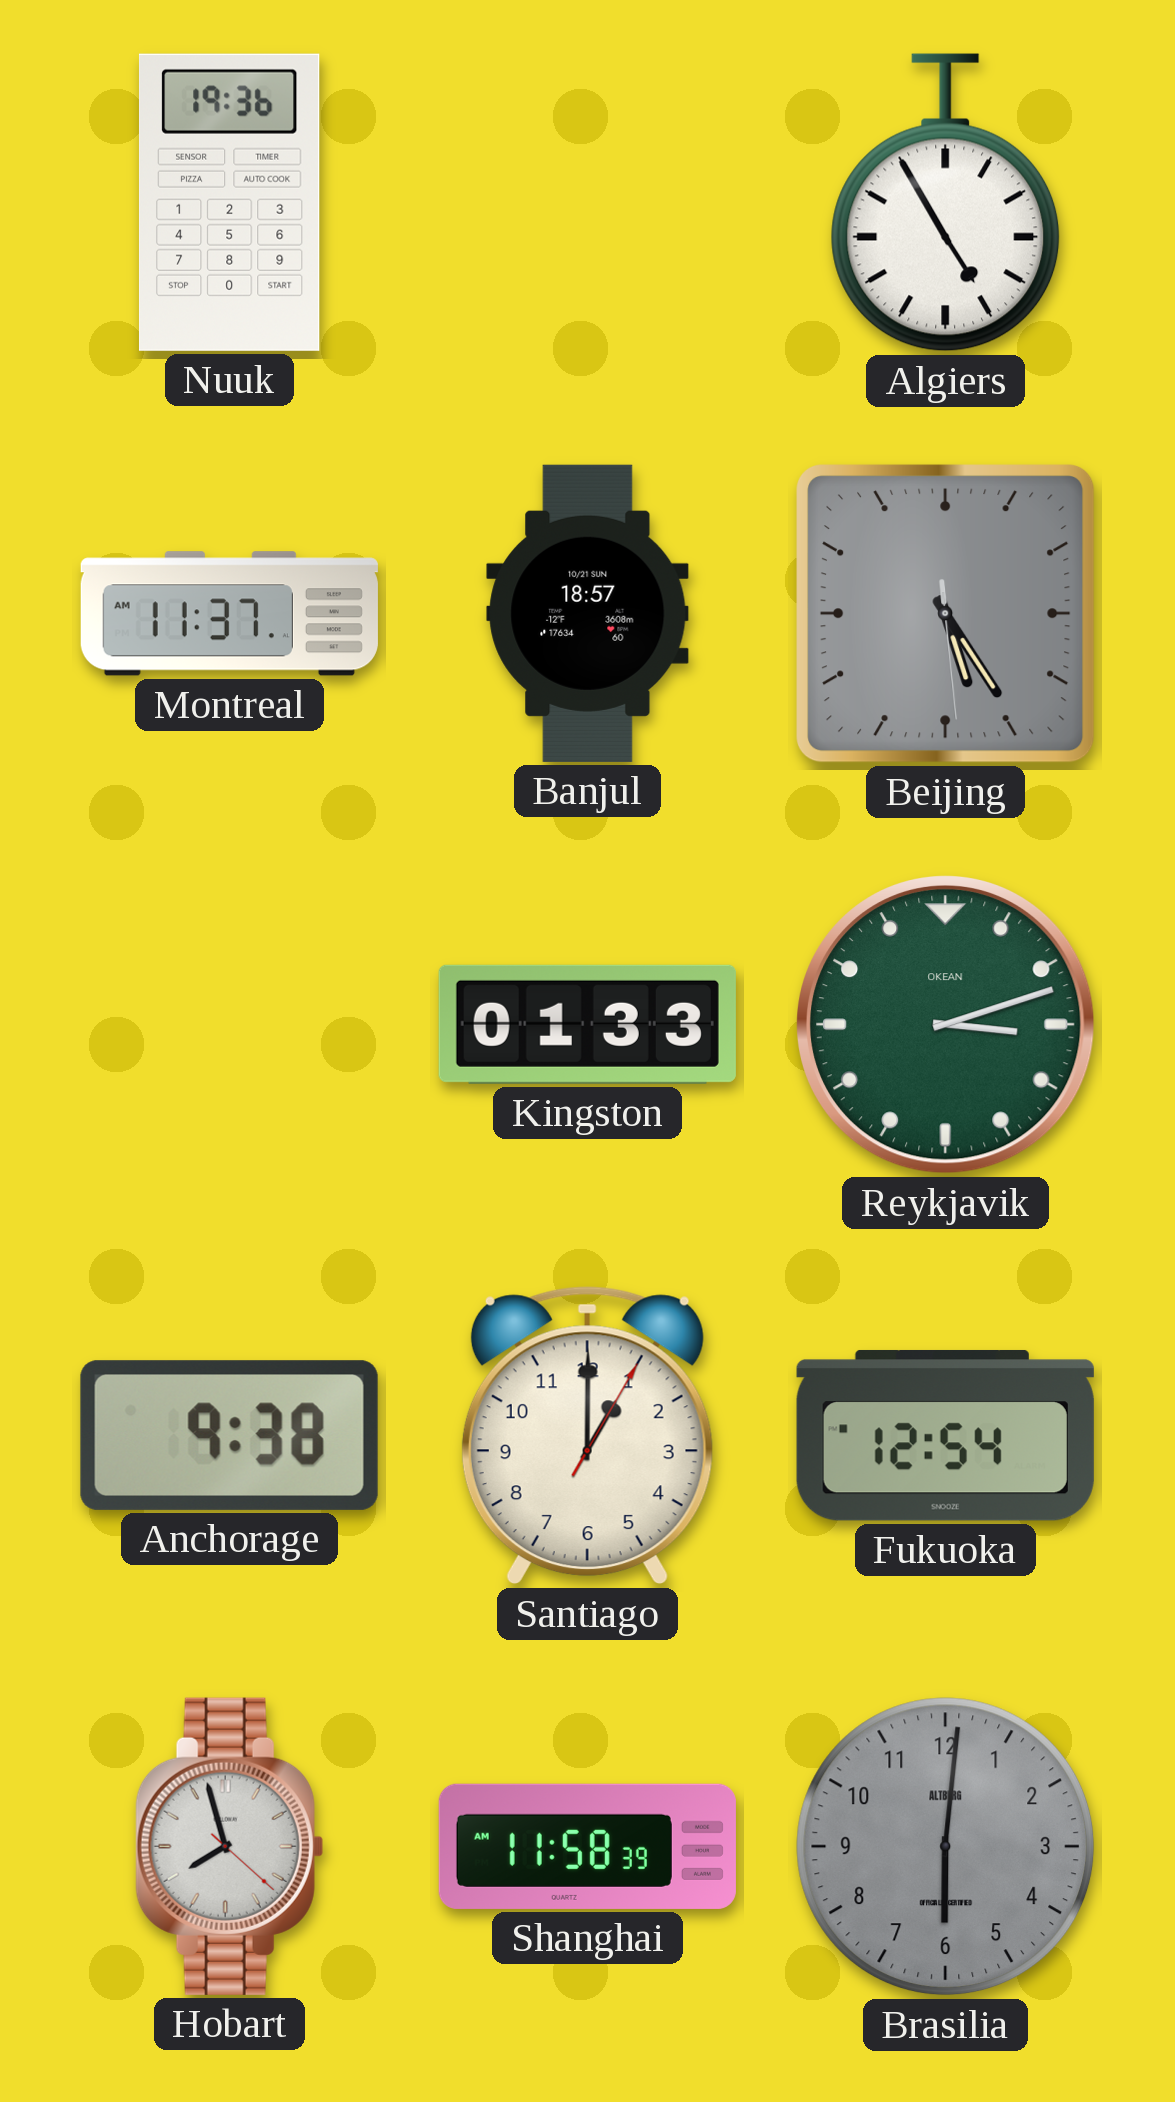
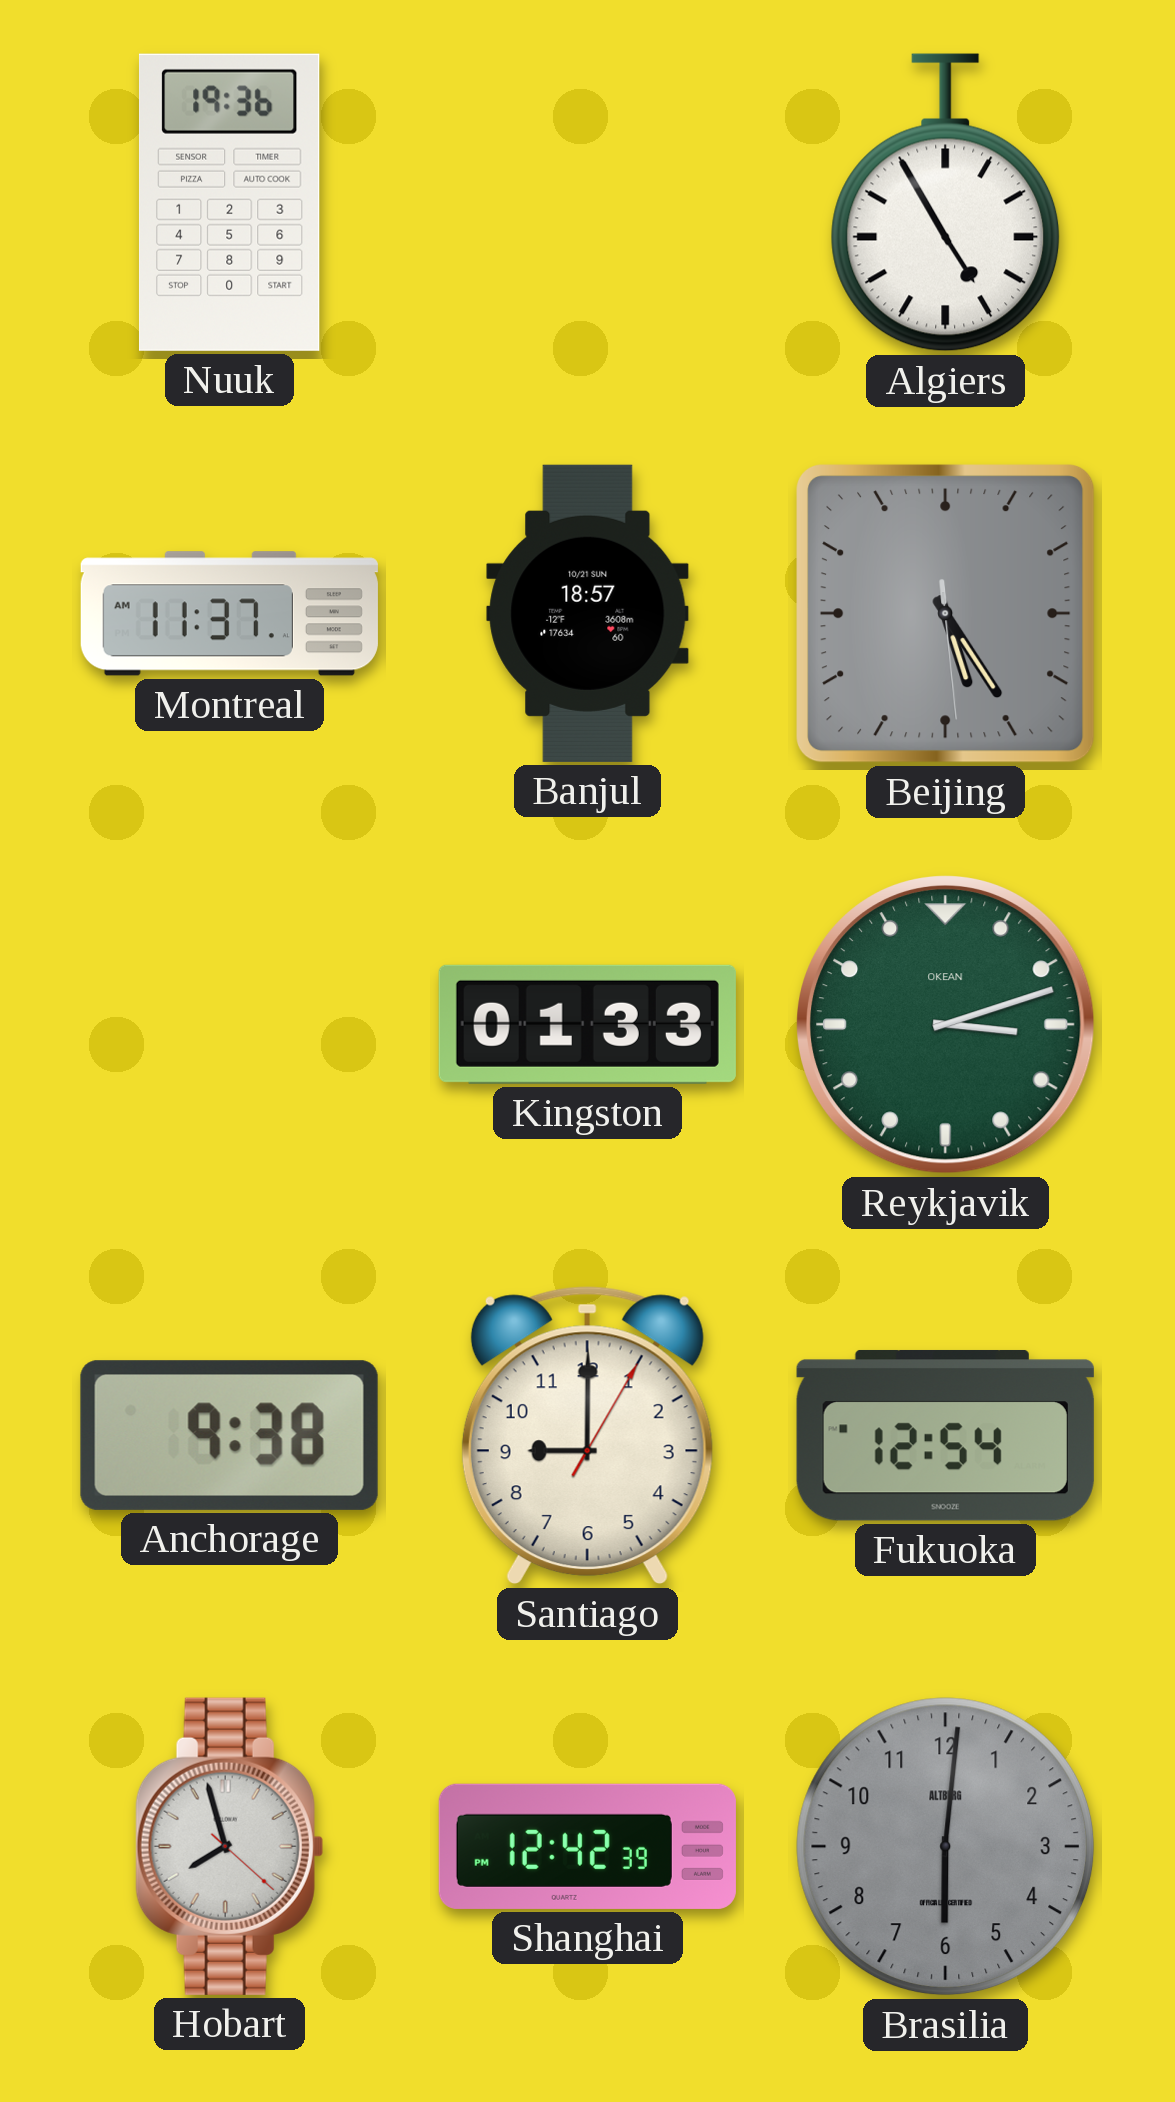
Santiago: 1:00 -> 9:00 (587, 1436)
Shanghai: 11:58 -> 12:42 (587, 1846)
